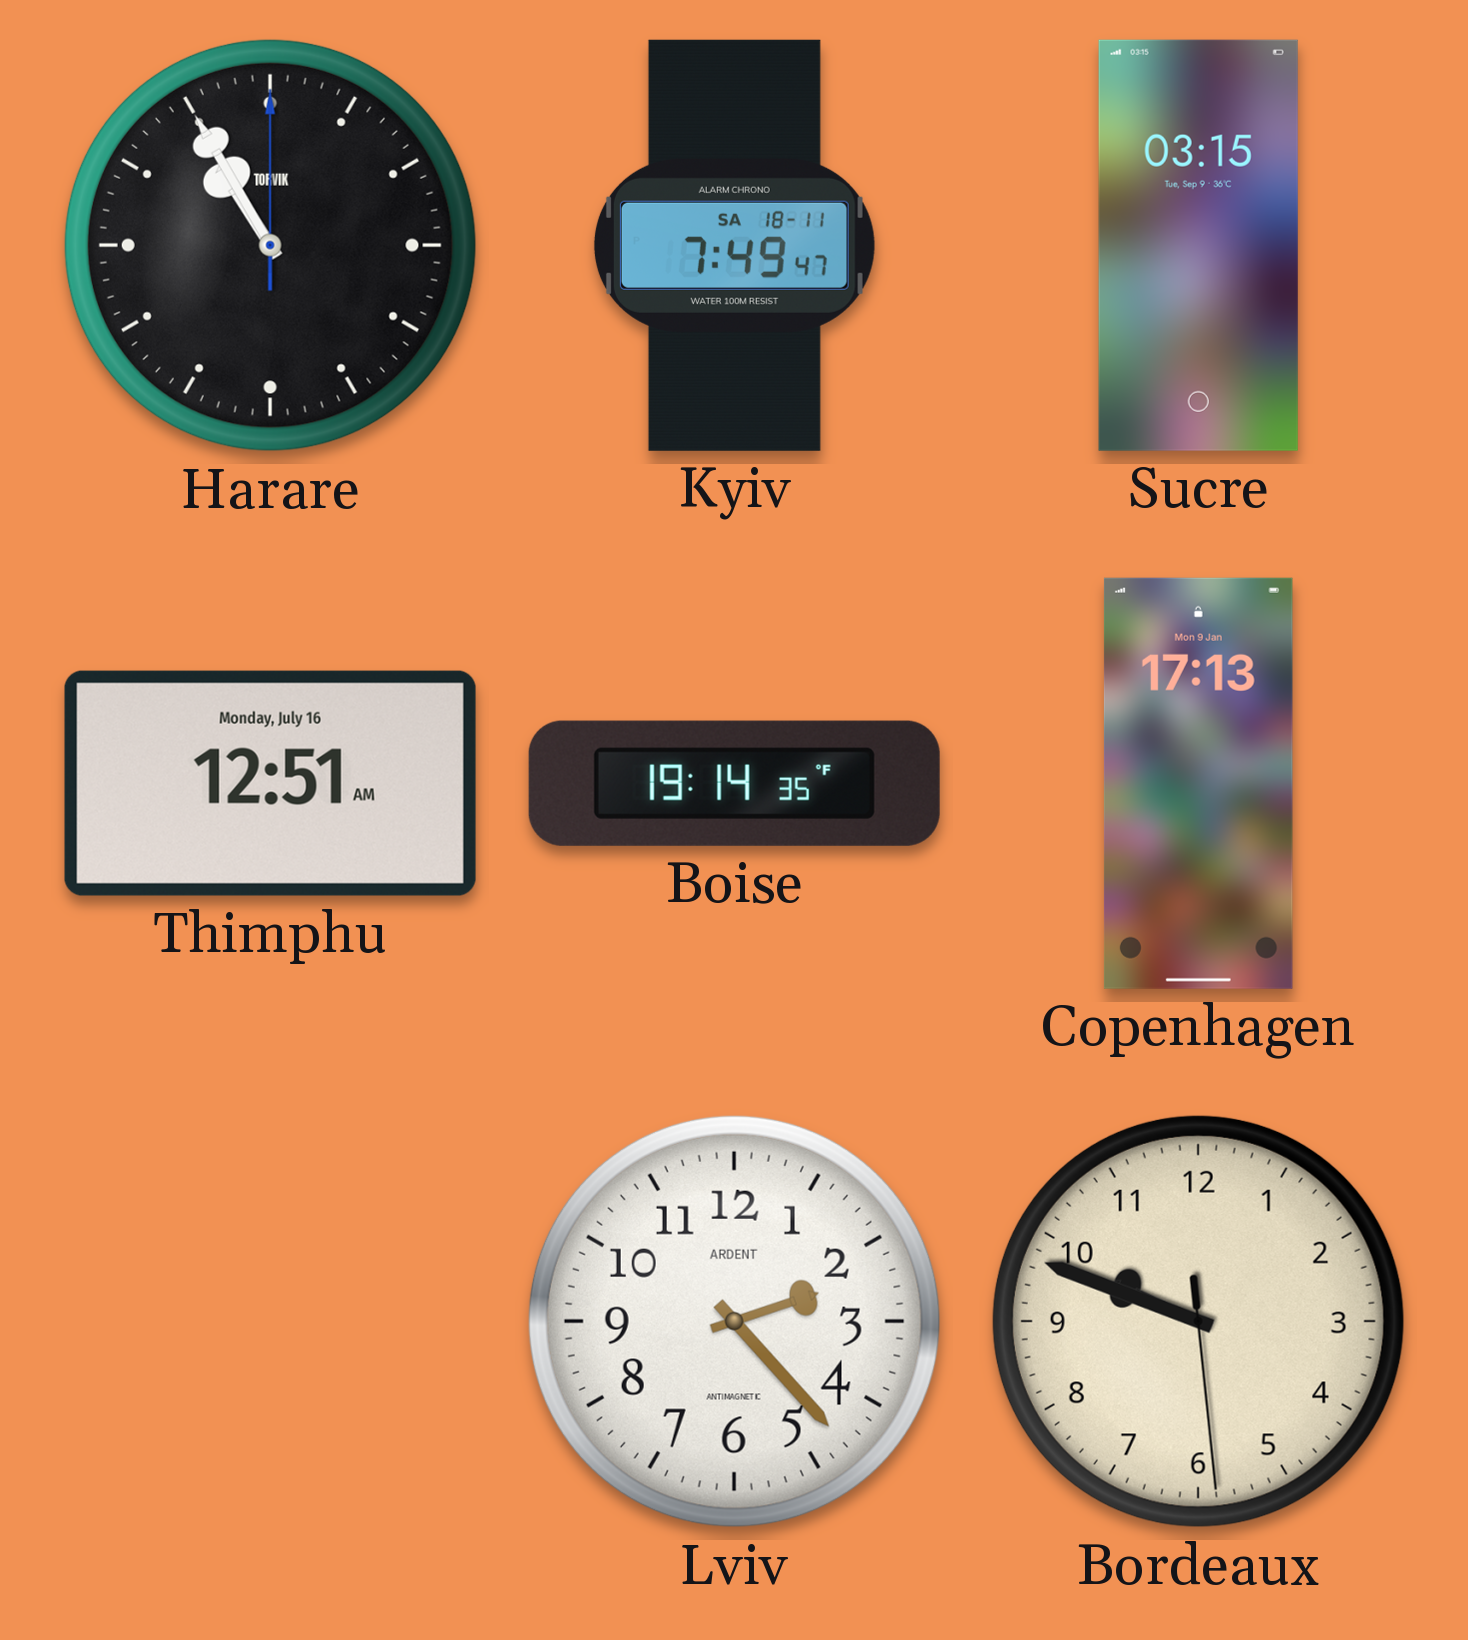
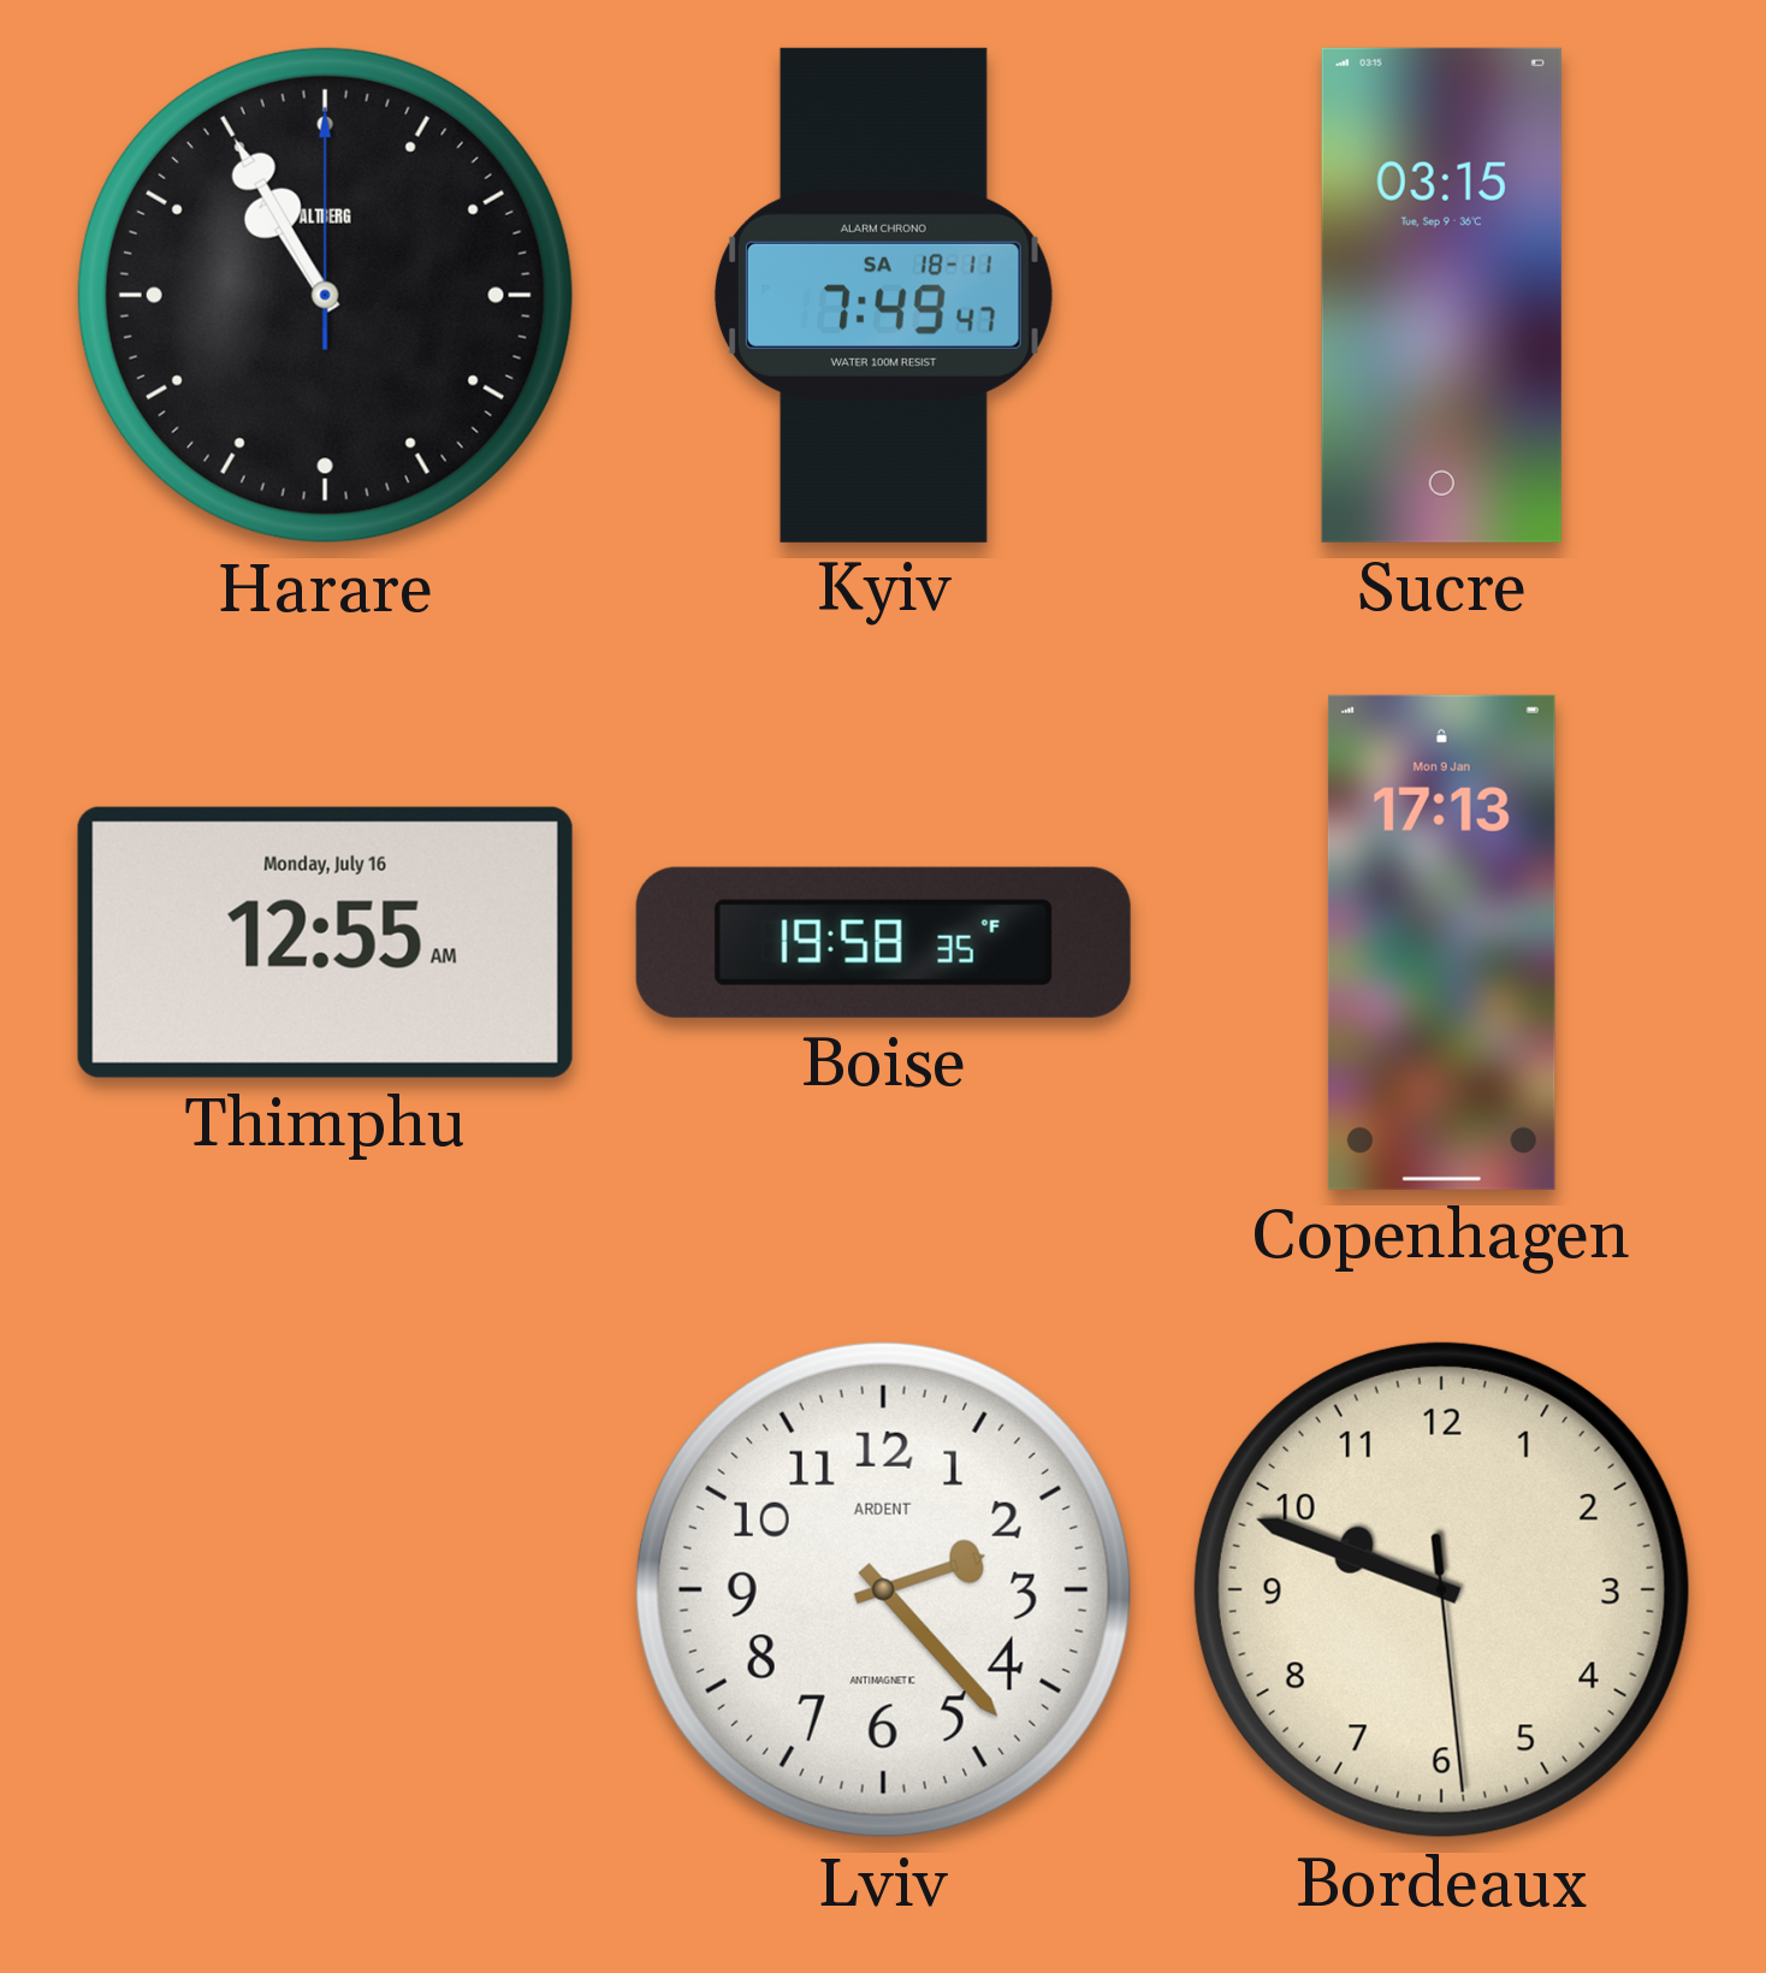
Harare brand: TORVIK -> ALTBERG (325, 295)
Thimphu: 12:51 -> 12:55 (325, 942)
Boise: 19:14 -> 19:58 (883, 942)
